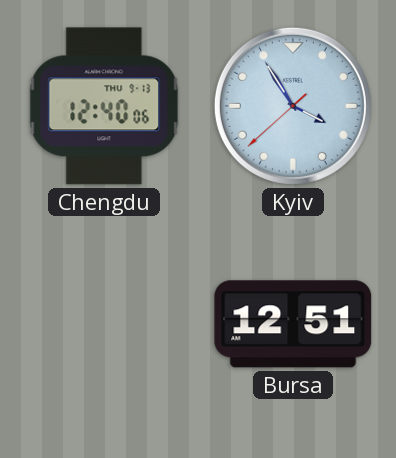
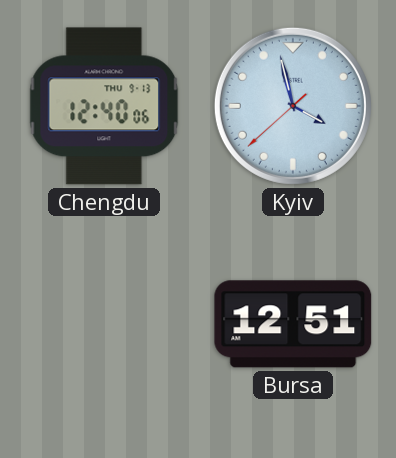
Kyiv: 3:54 -> 3:57 (293, 106)
